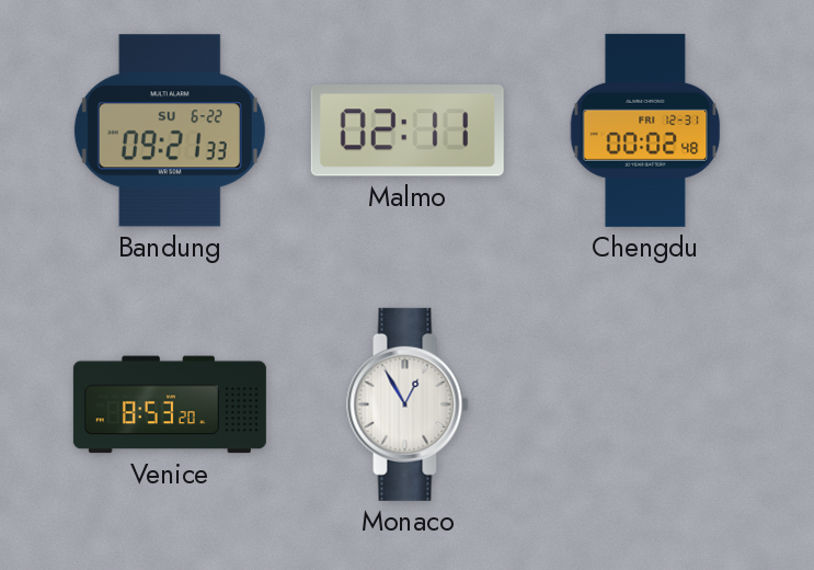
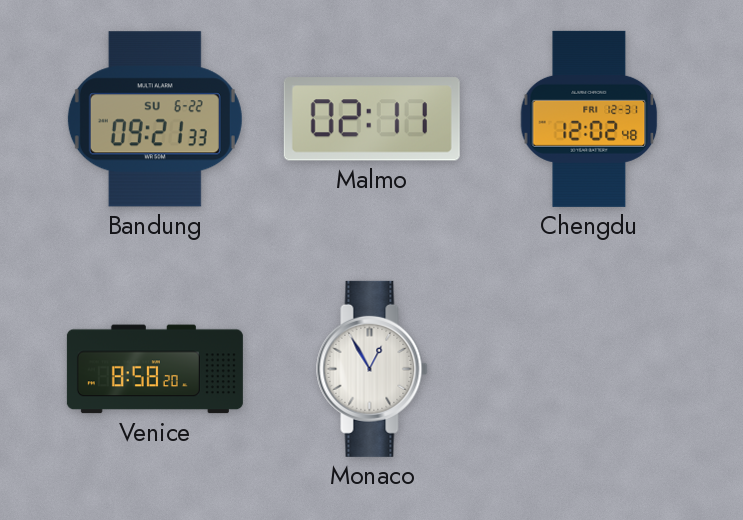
Chengdu: 00:02 -> 12:02 (589, 119)
Venice: 8:53 -> 8:58 (155, 369)
